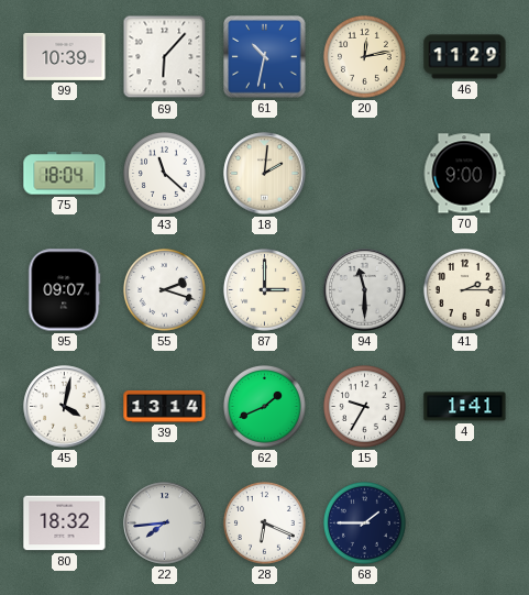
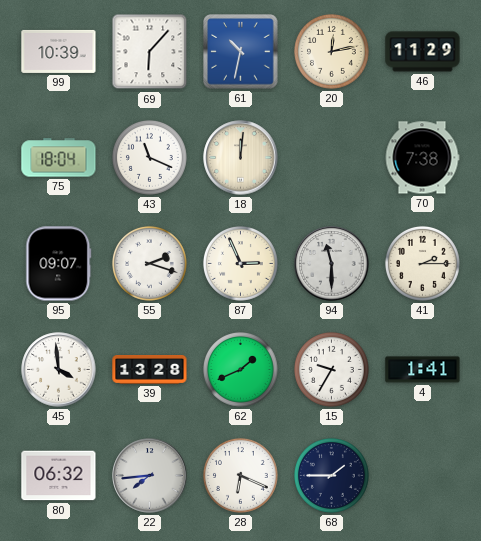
43: 11:22 -> 11:19 (149, 157)
18: 2:01 -> 12:01 (241, 158)
70: 9:00 -> 7:38 (422, 158)
87: 3:00 -> 2:56 (240, 263)
45: 4:02 -> 3:59 (59, 370)
39: 13:14 -> 13:28 (150, 370)
80: 18:32 -> 06:32 (59, 476)
